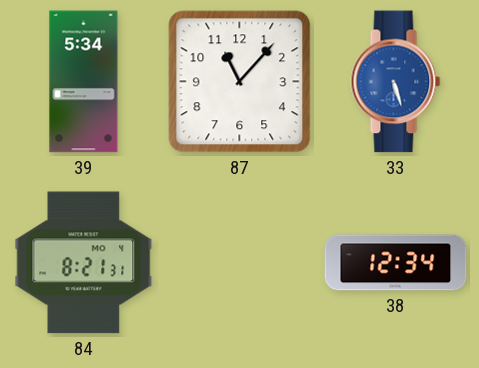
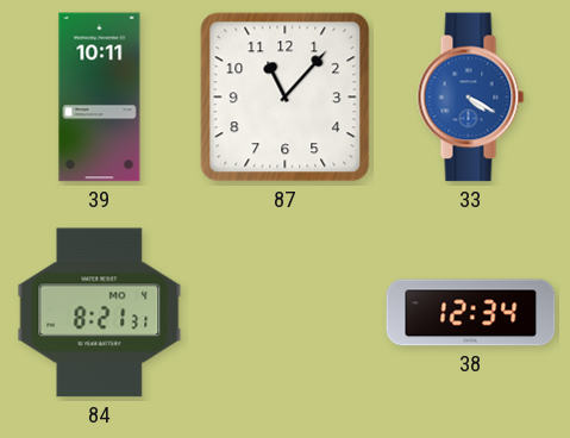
39: 5:34 -> 10:11 (100, 98)
33: 5:27 -> 4:20 (471, 98)
